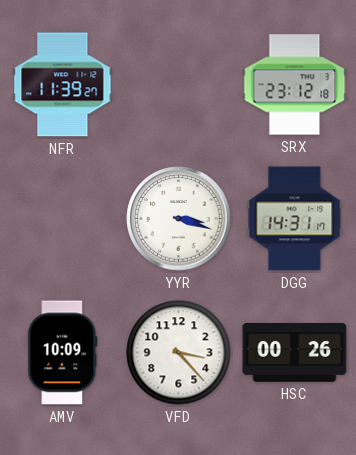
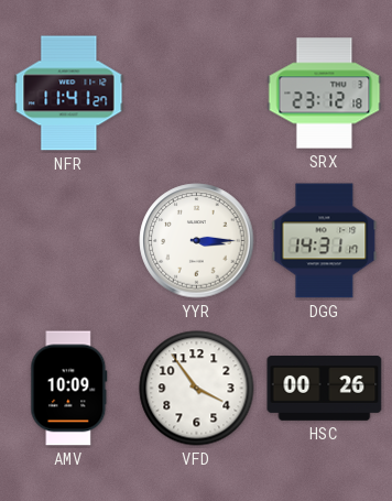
NFR: 11:39 -> 11:41 (69, 94)
YYR: 3:18 -> 3:15 (197, 241)
VFD: 3:23 -> 3:54 (197, 389)
